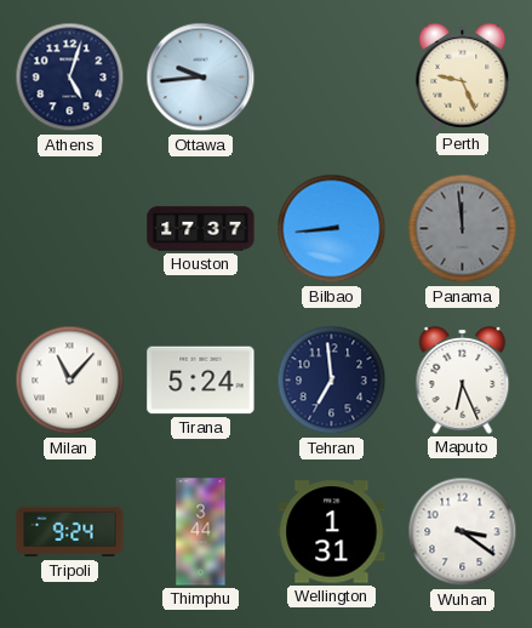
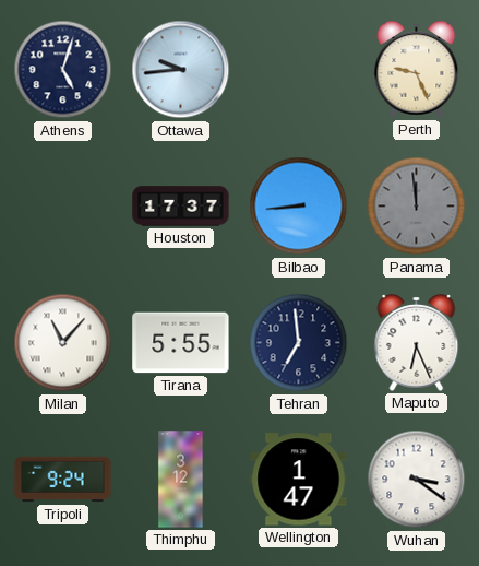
Tirana: 5:24 -> 5:55 (181, 343)
Thimphu: 3:44 -> 3:12 (181, 480)
Wellington: 1:31 -> 1:47 (299, 480)
